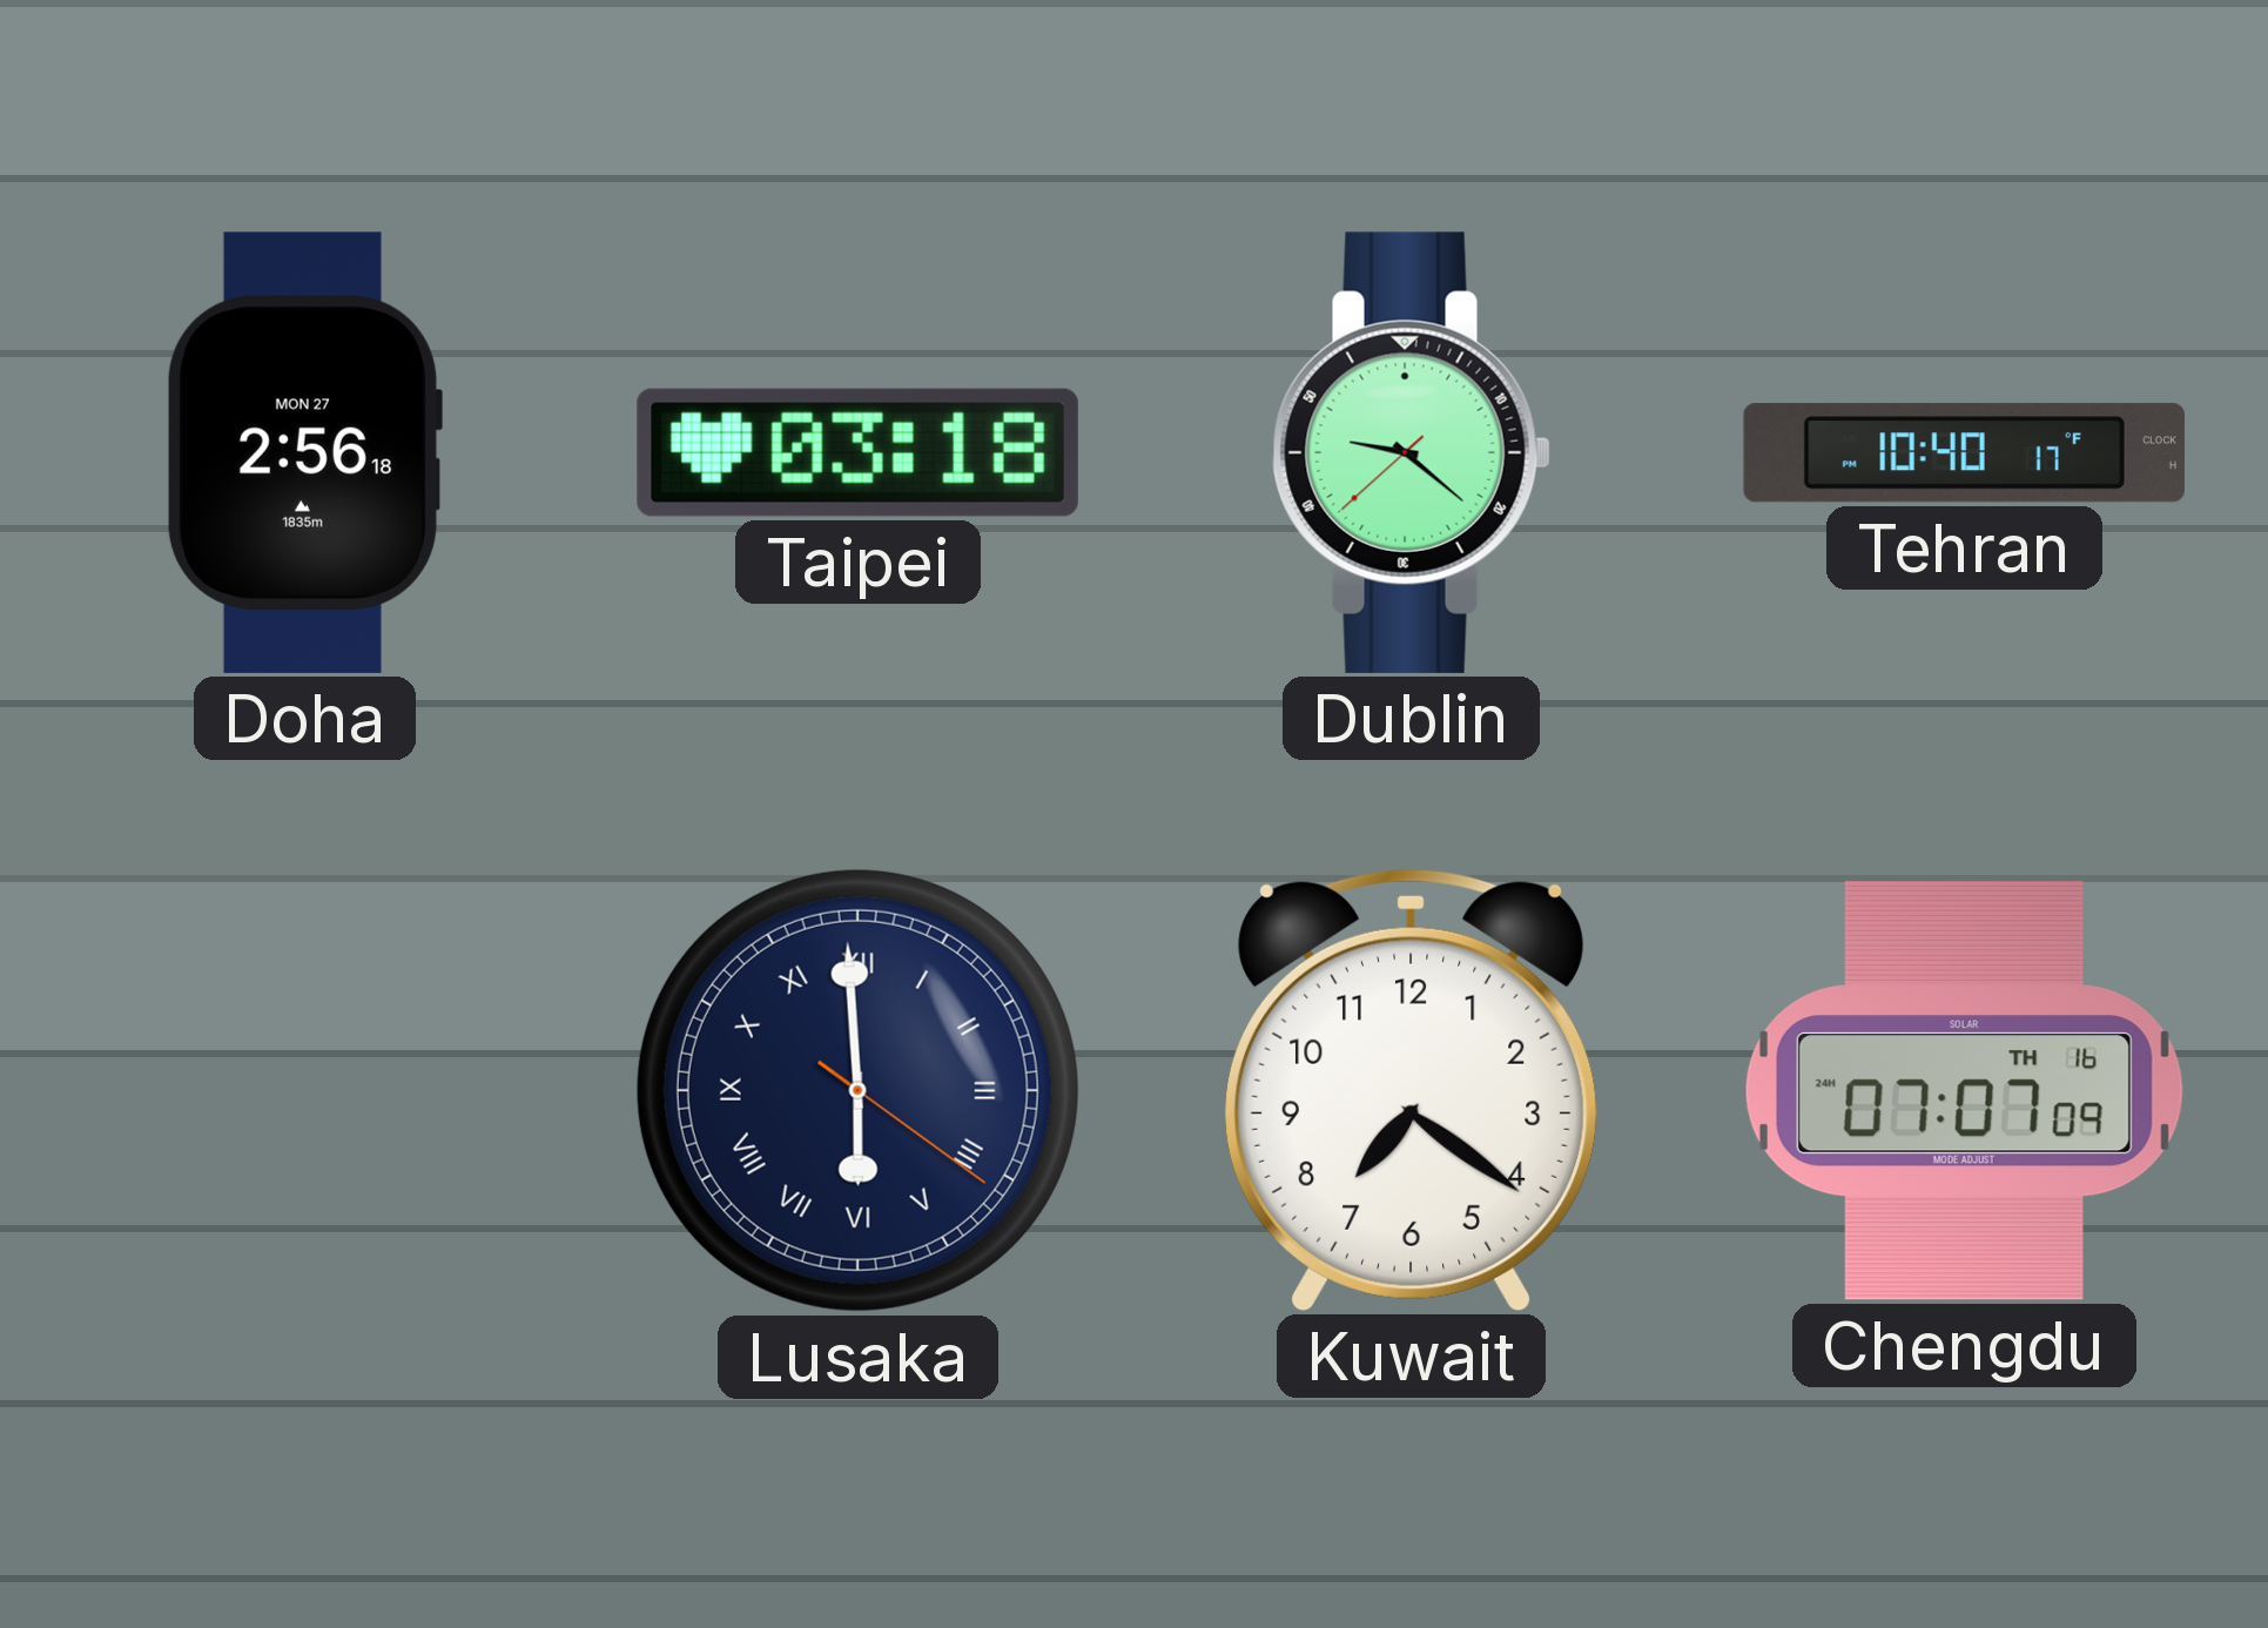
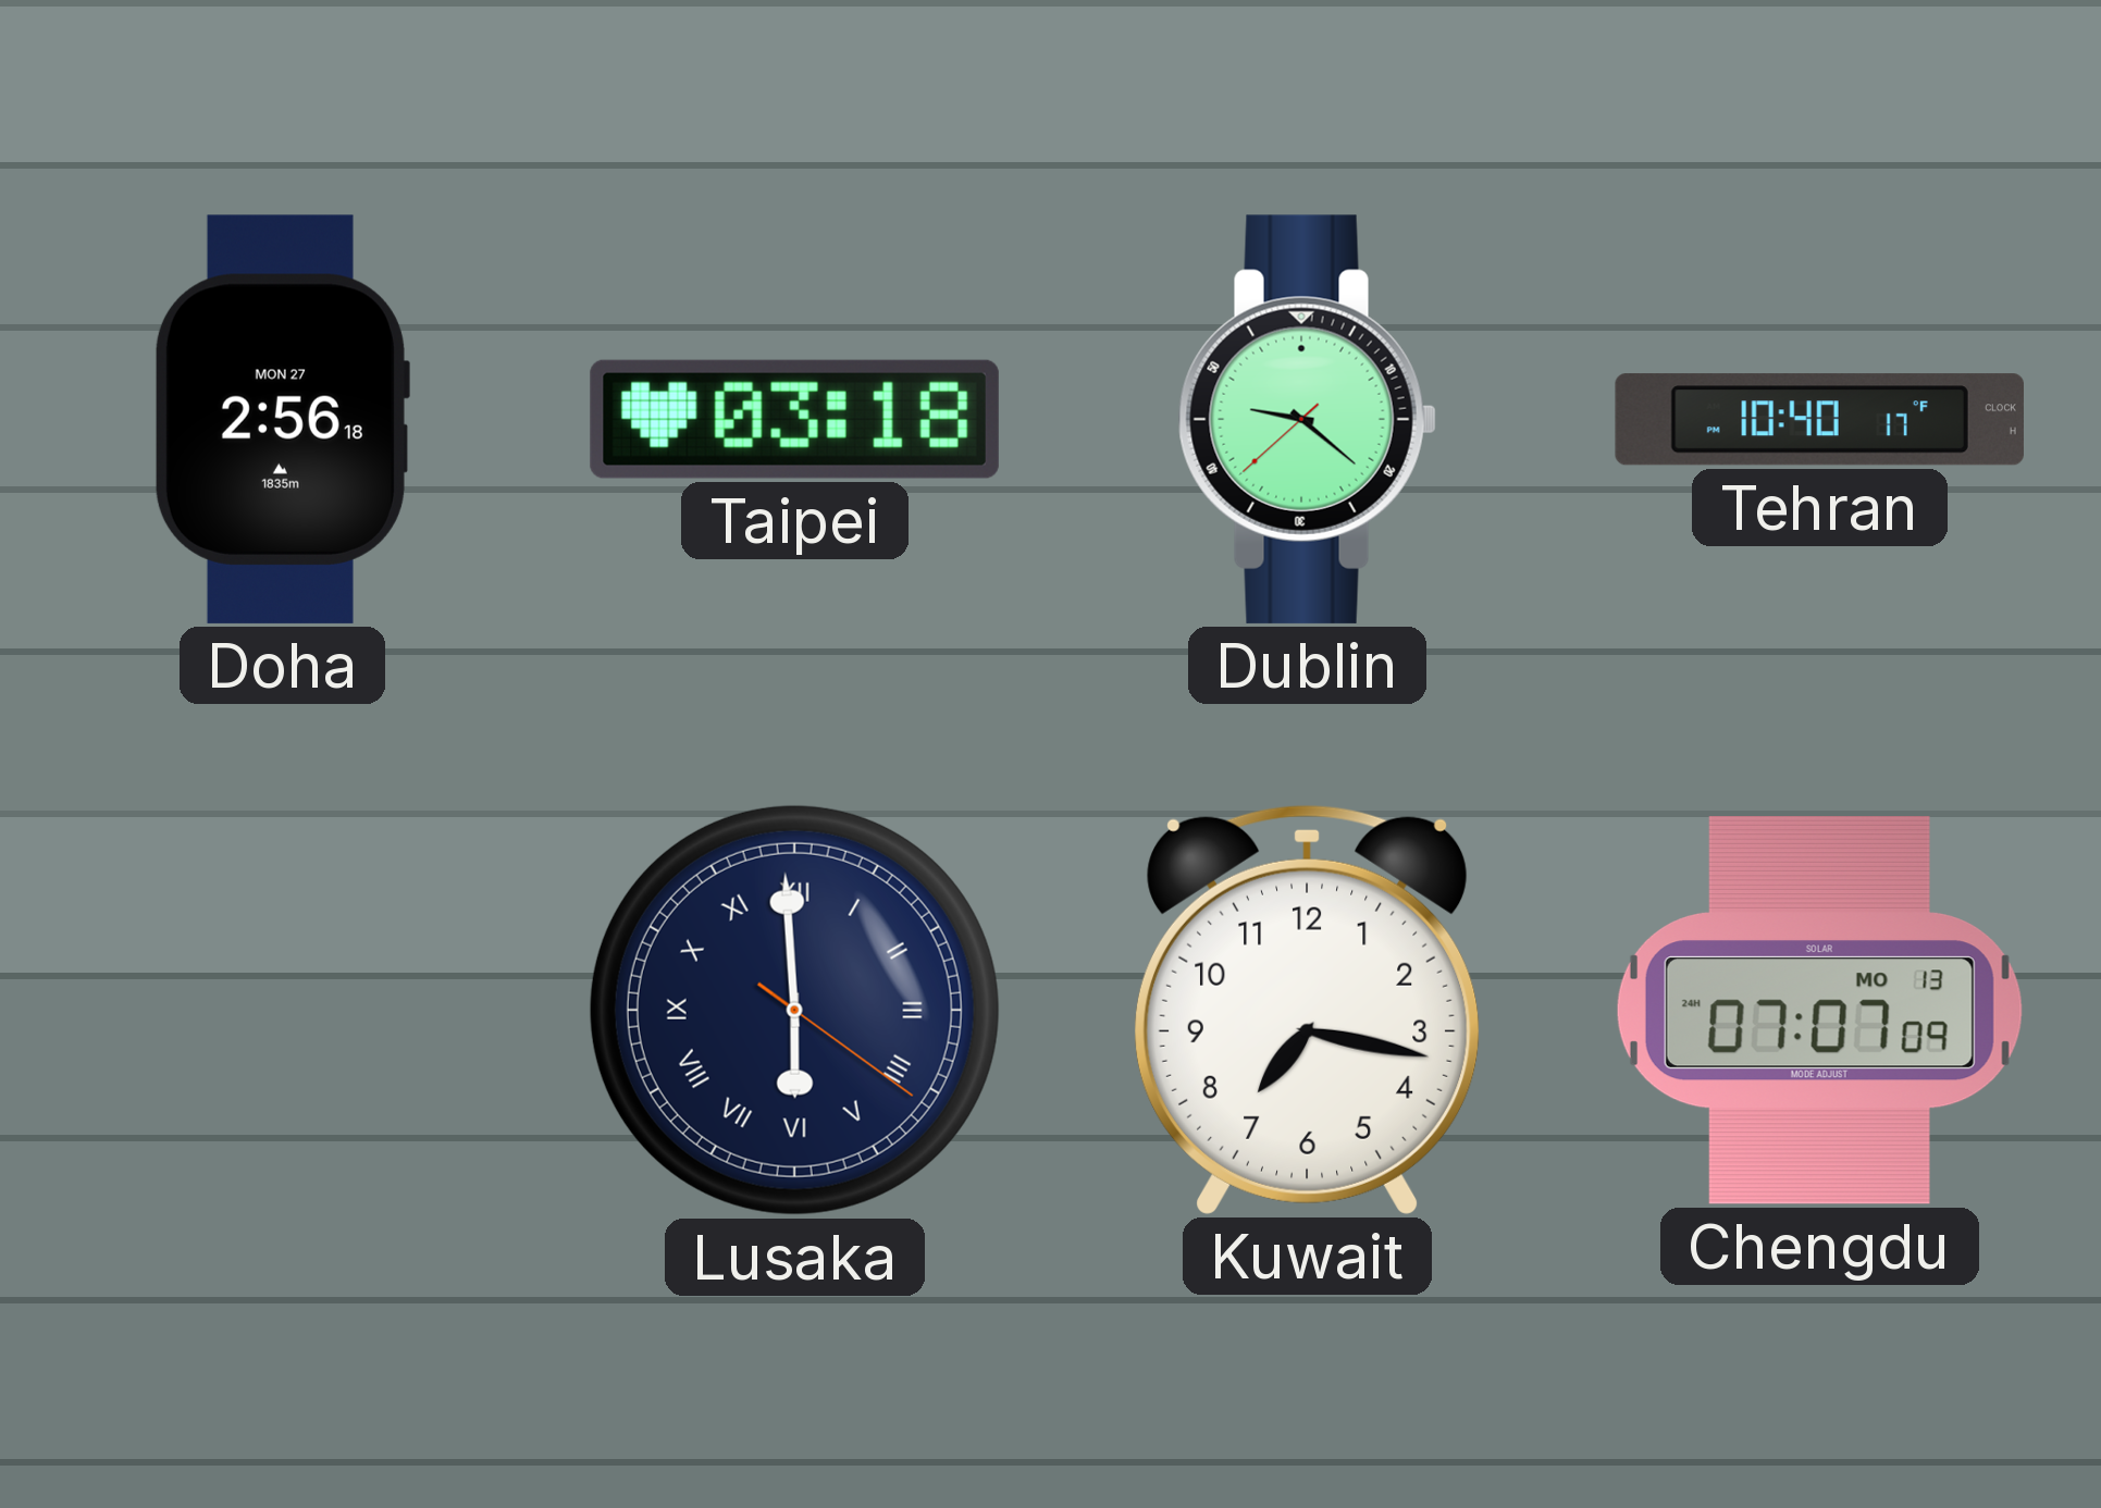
Kuwait: 7:21 -> 7:17 (1307, 1010)
Chengdu date: TH 16 -> MO 13 (1819, 1011)
